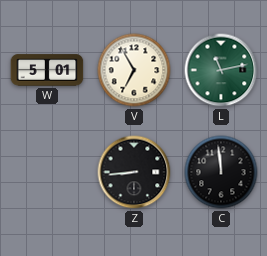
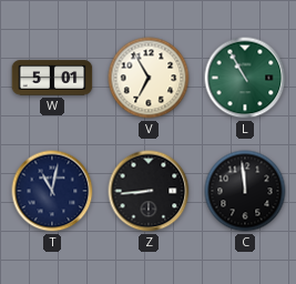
L: 11:13 -> 10:55 (245, 78)
T: none -> 11:02 (52, 191)
